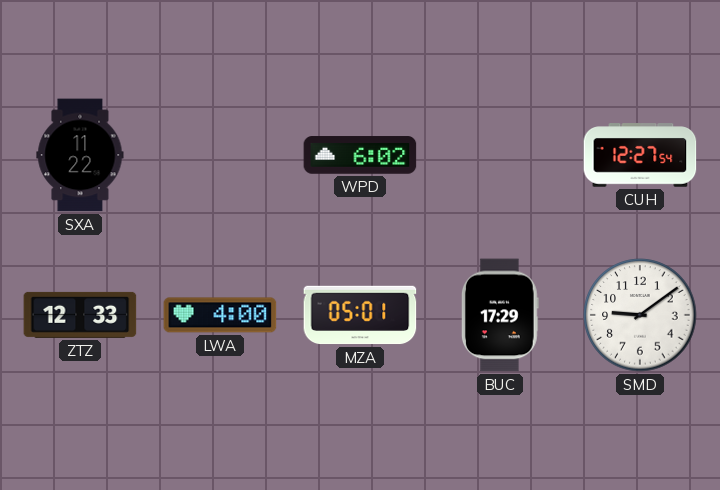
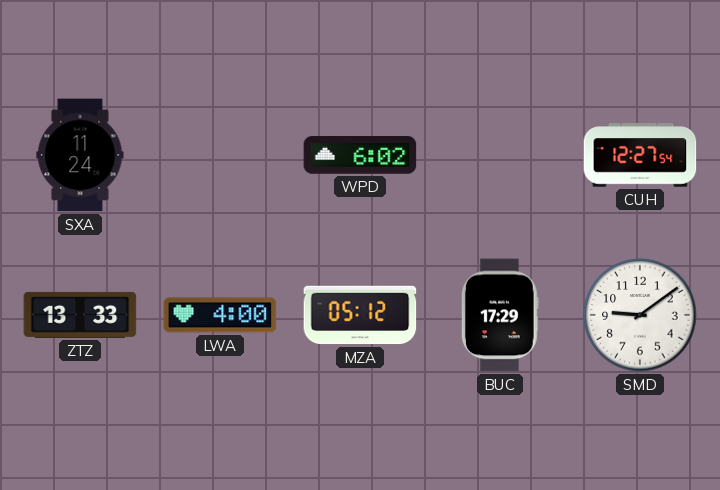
SXA: 11:22 -> 11:24 (80, 155)
ZTZ: 12:33 -> 13:33 (80, 315)
MZA: 05:01 -> 05:12 (360, 315)
